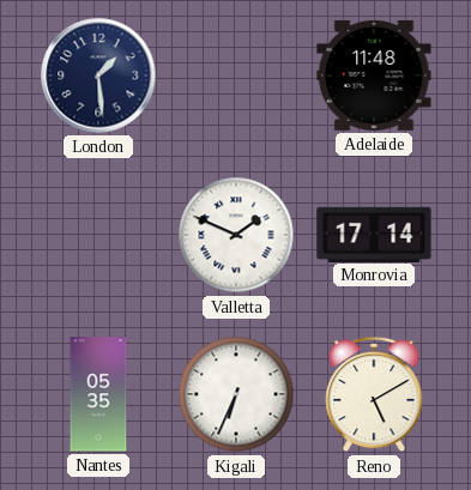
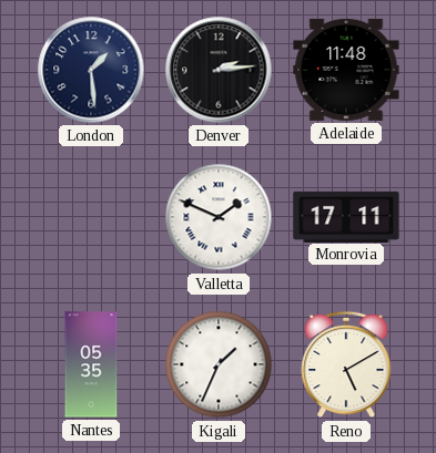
Denver: none -> 2:14 (219, 70)
Monrovia: 17:14 -> 17:11 (346, 216)
Kigali: 6:34 -> 1:34 (219, 364)
